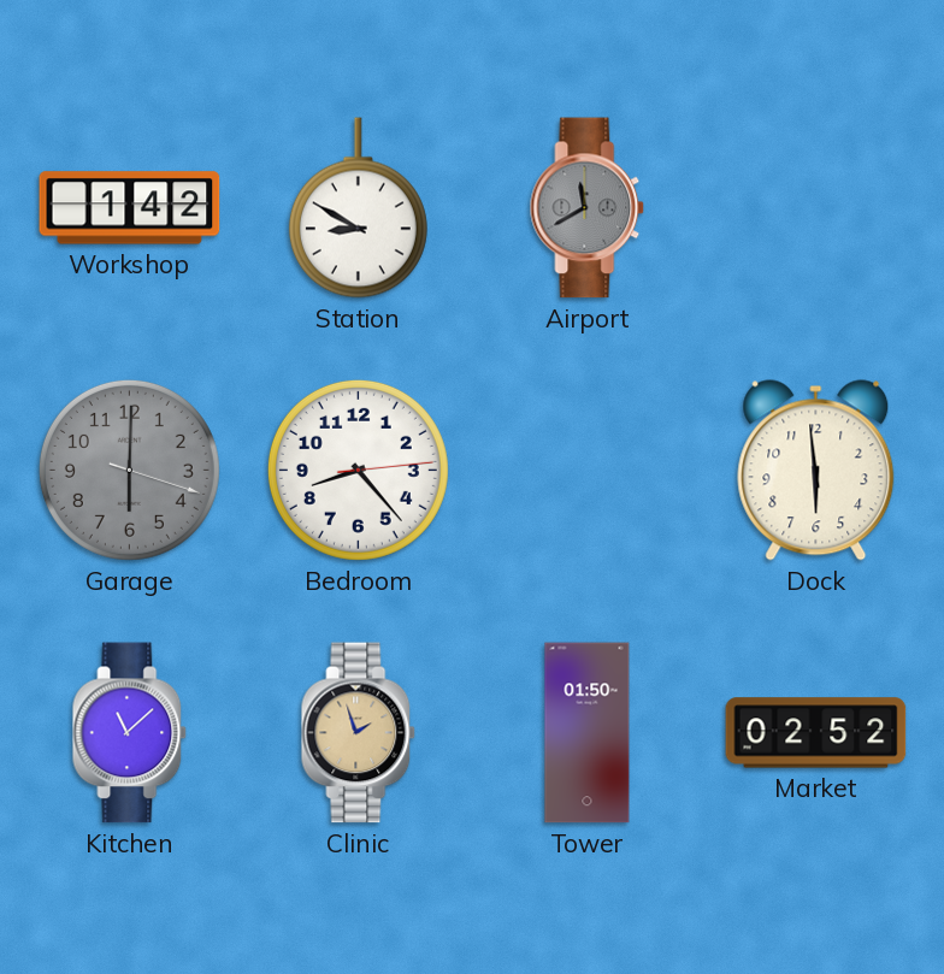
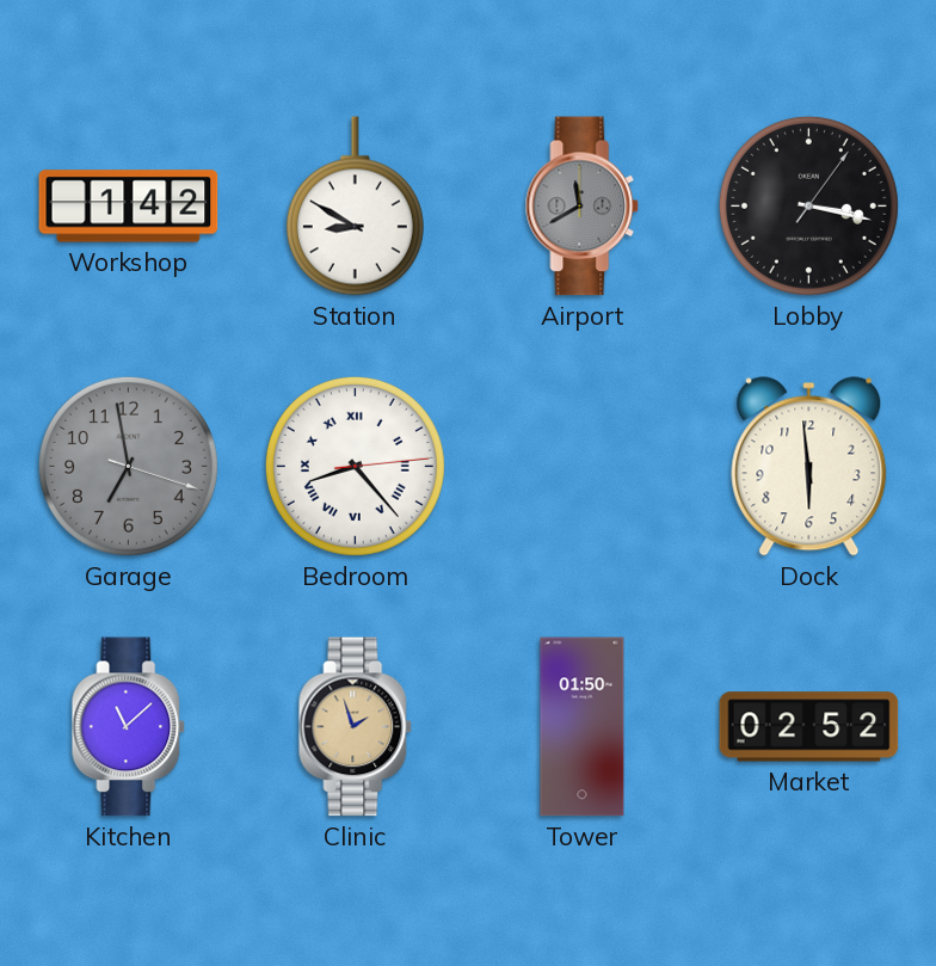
Lobby: none -> 3:17 (808, 205)
Garage: 6:00 -> 6:58 (128, 466)
Bedroom numerals: Arabic -> Roman (355, 466)
